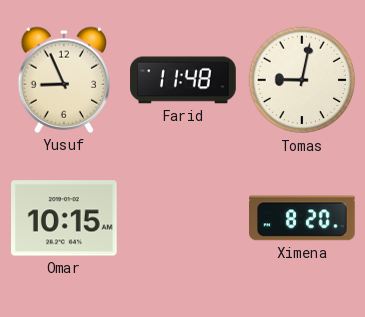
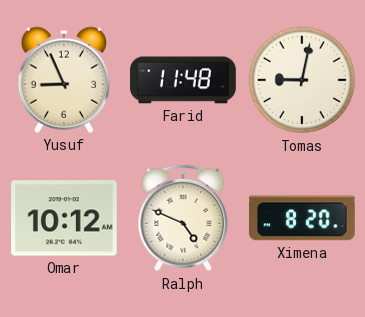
Omar: 10:15 -> 10:12 (65, 218)
Ralph: none -> 4:49 (183, 218)
